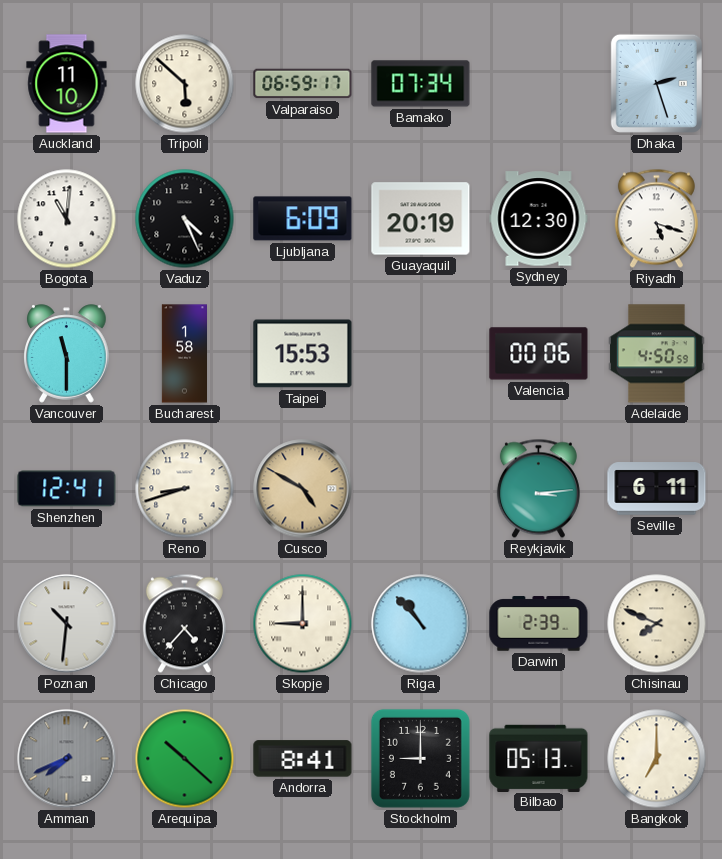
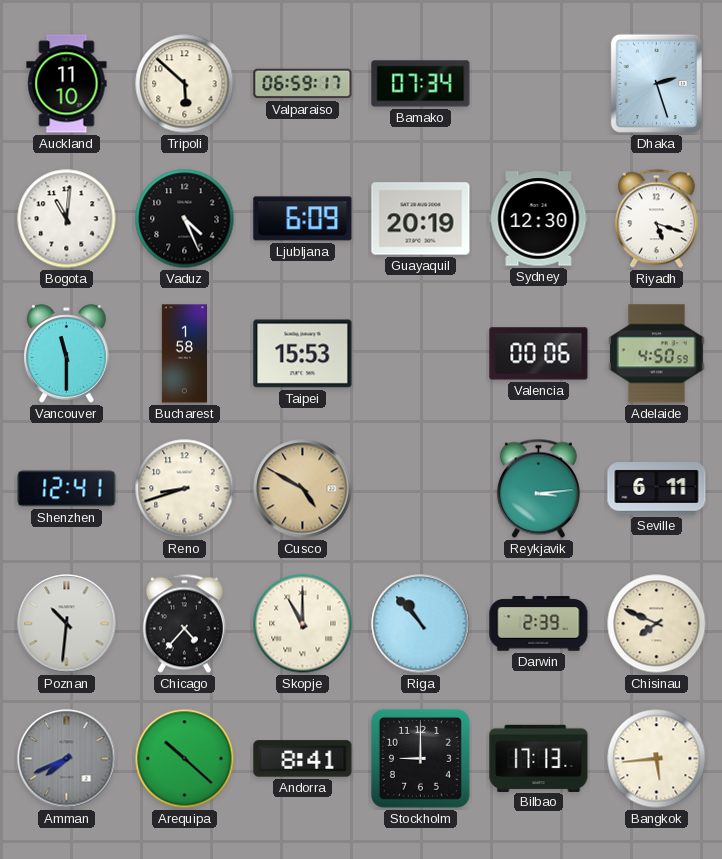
Skopje: 9:00 -> 11:00 (303, 624)
Bilbao: 05:13 -> 17:13 (539, 758)
Bangkok: 7:00 -> 5:44 (657, 759)
